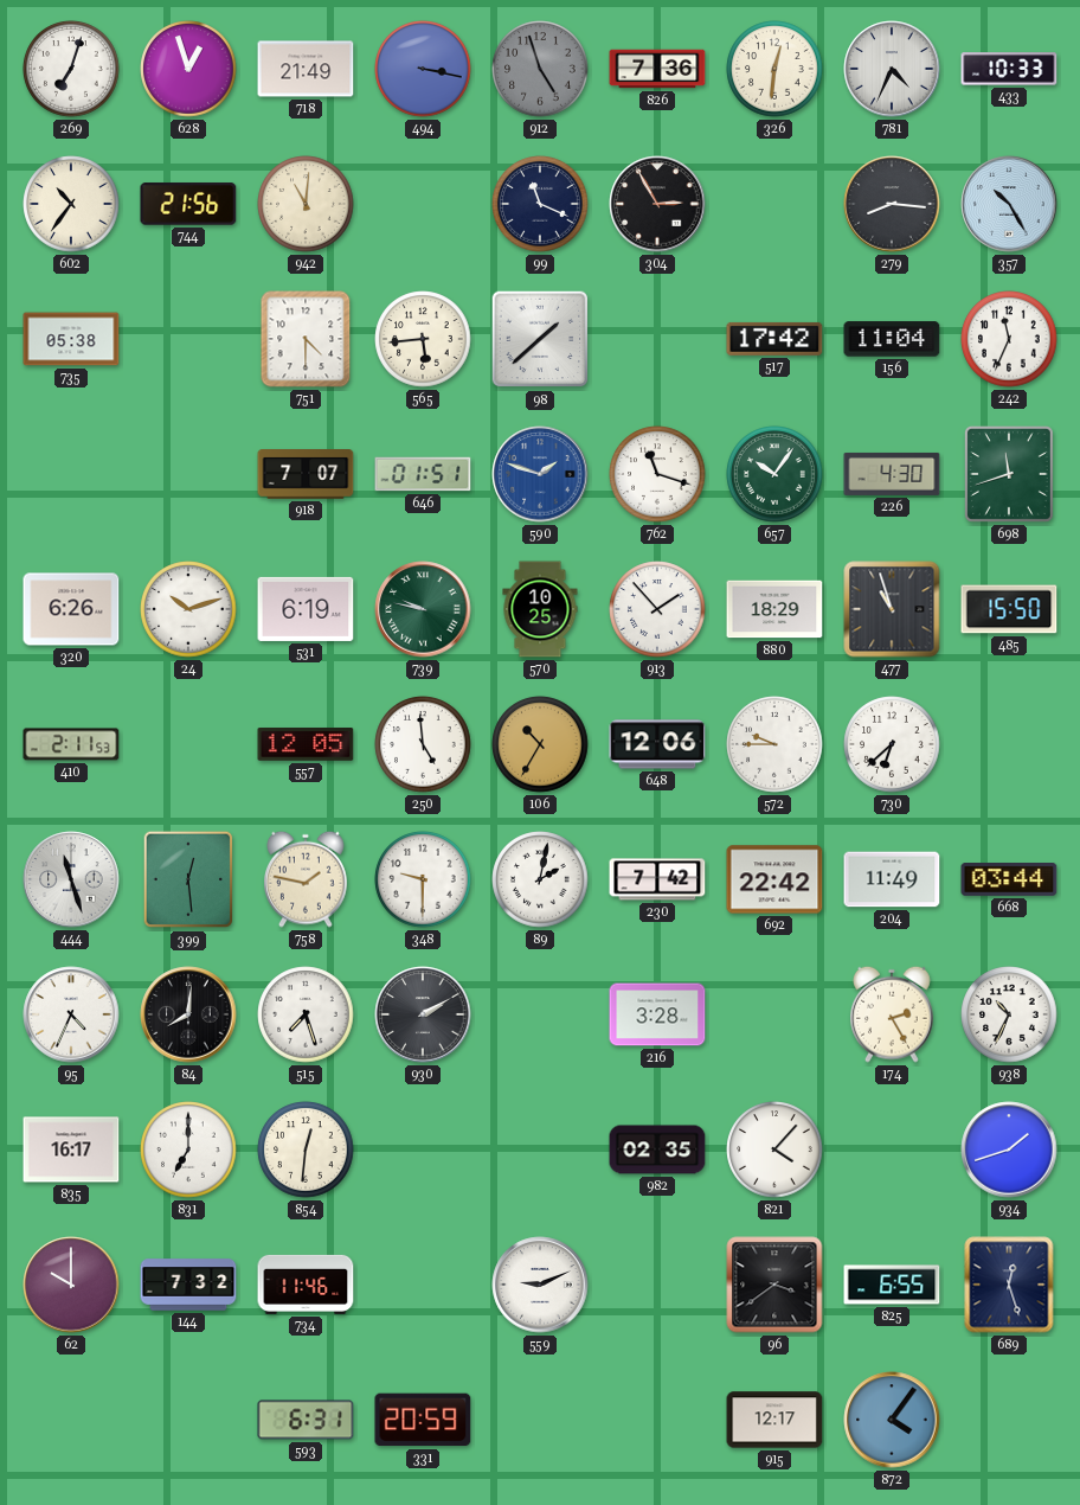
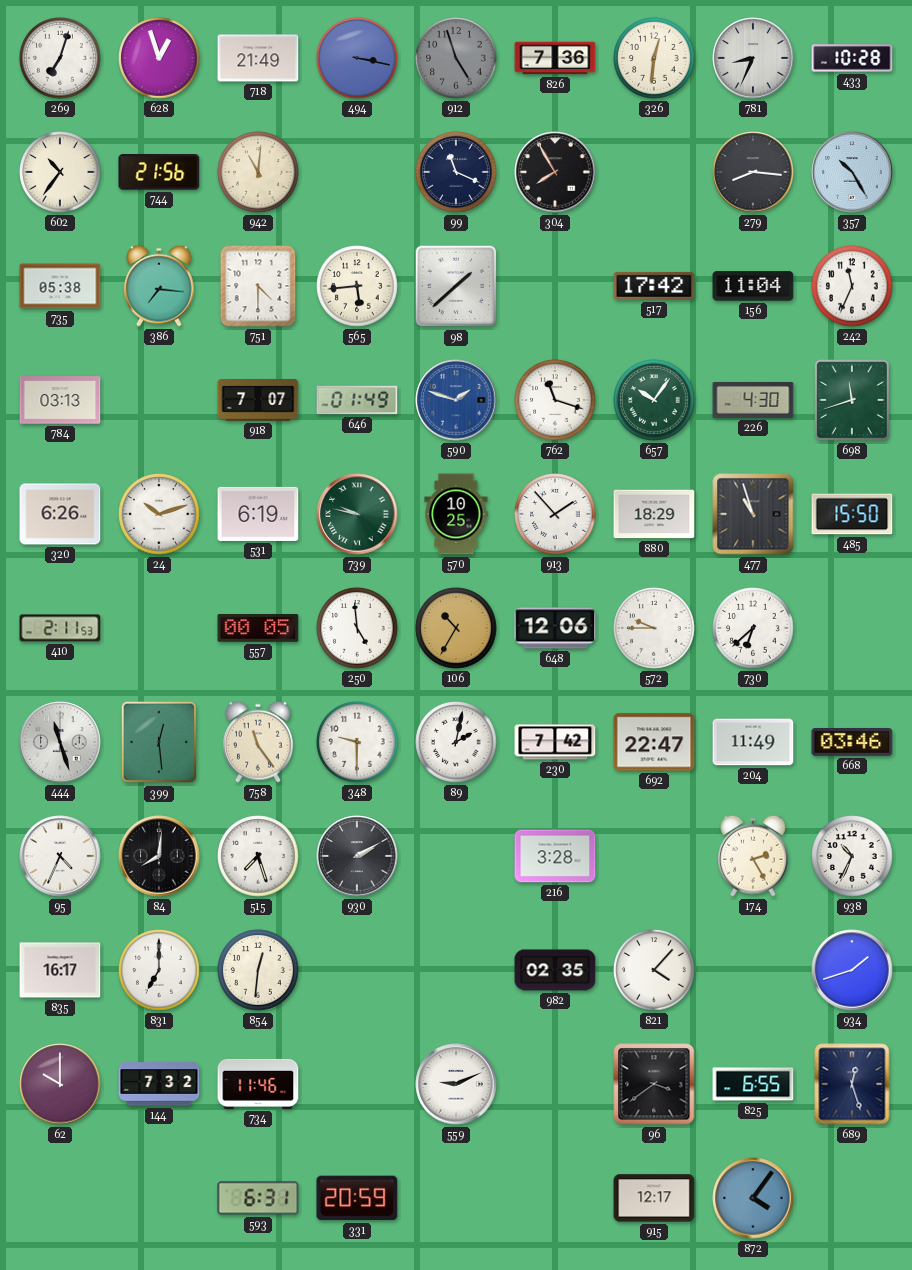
781: 4:34 -> 8:34 (753, 58)
433: 10:33 -> 10:28 (852, 58)
304: 2:55 -> 7:55 (555, 172)
386: none -> 7:16 (160, 286)
784: none -> 03:13 (60, 400)
646: 01:51 -> 01:49 (357, 400)
557: 12:05 -> 00:05 (258, 629)
758: 1:47 -> 11:24 (259, 742)
692: 22:42 -> 22:47 (654, 742)
668: 03:44 -> 03:46 (852, 743)
